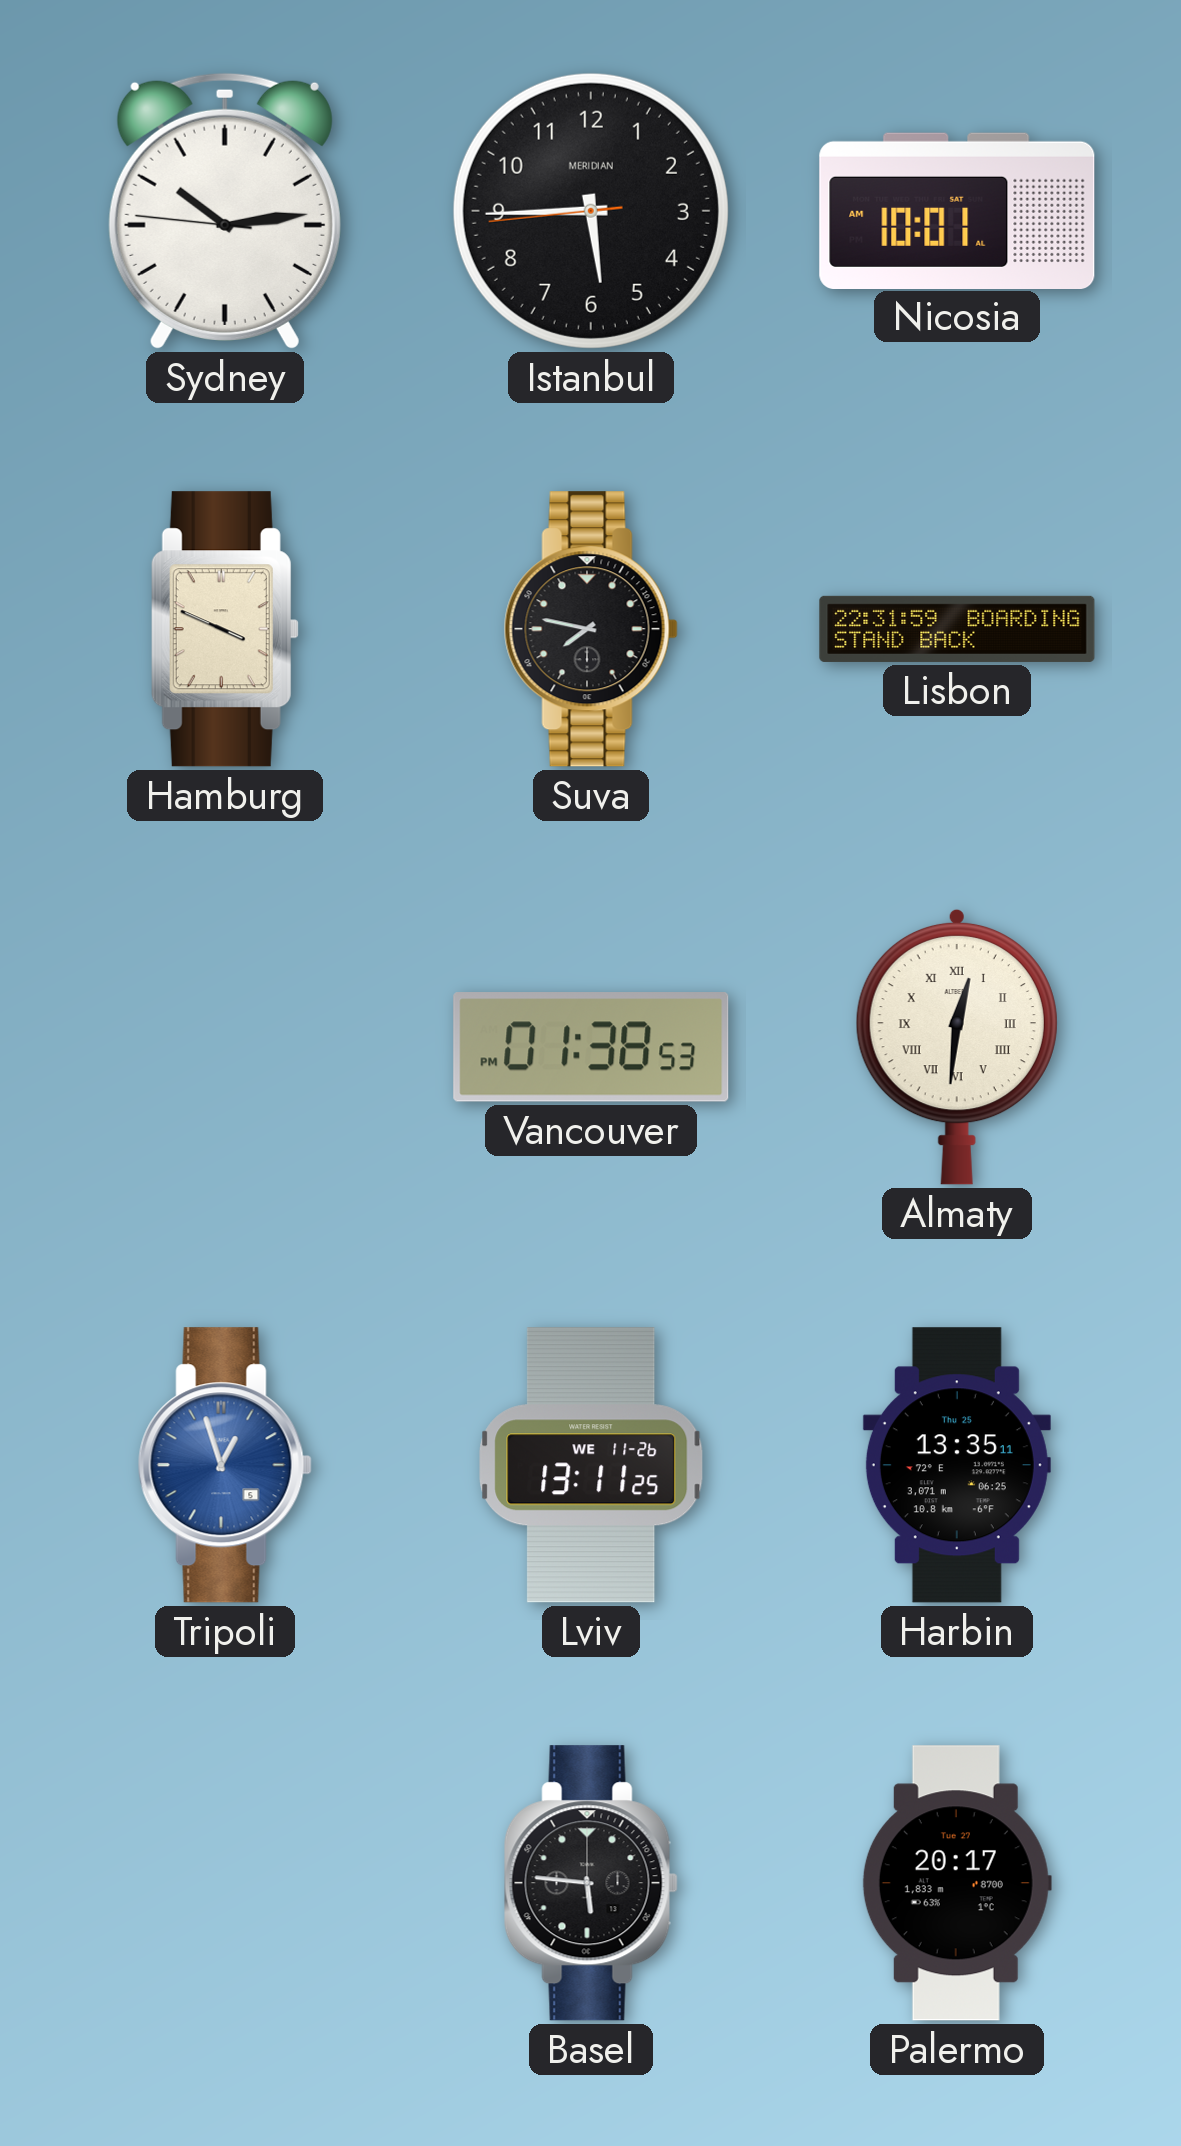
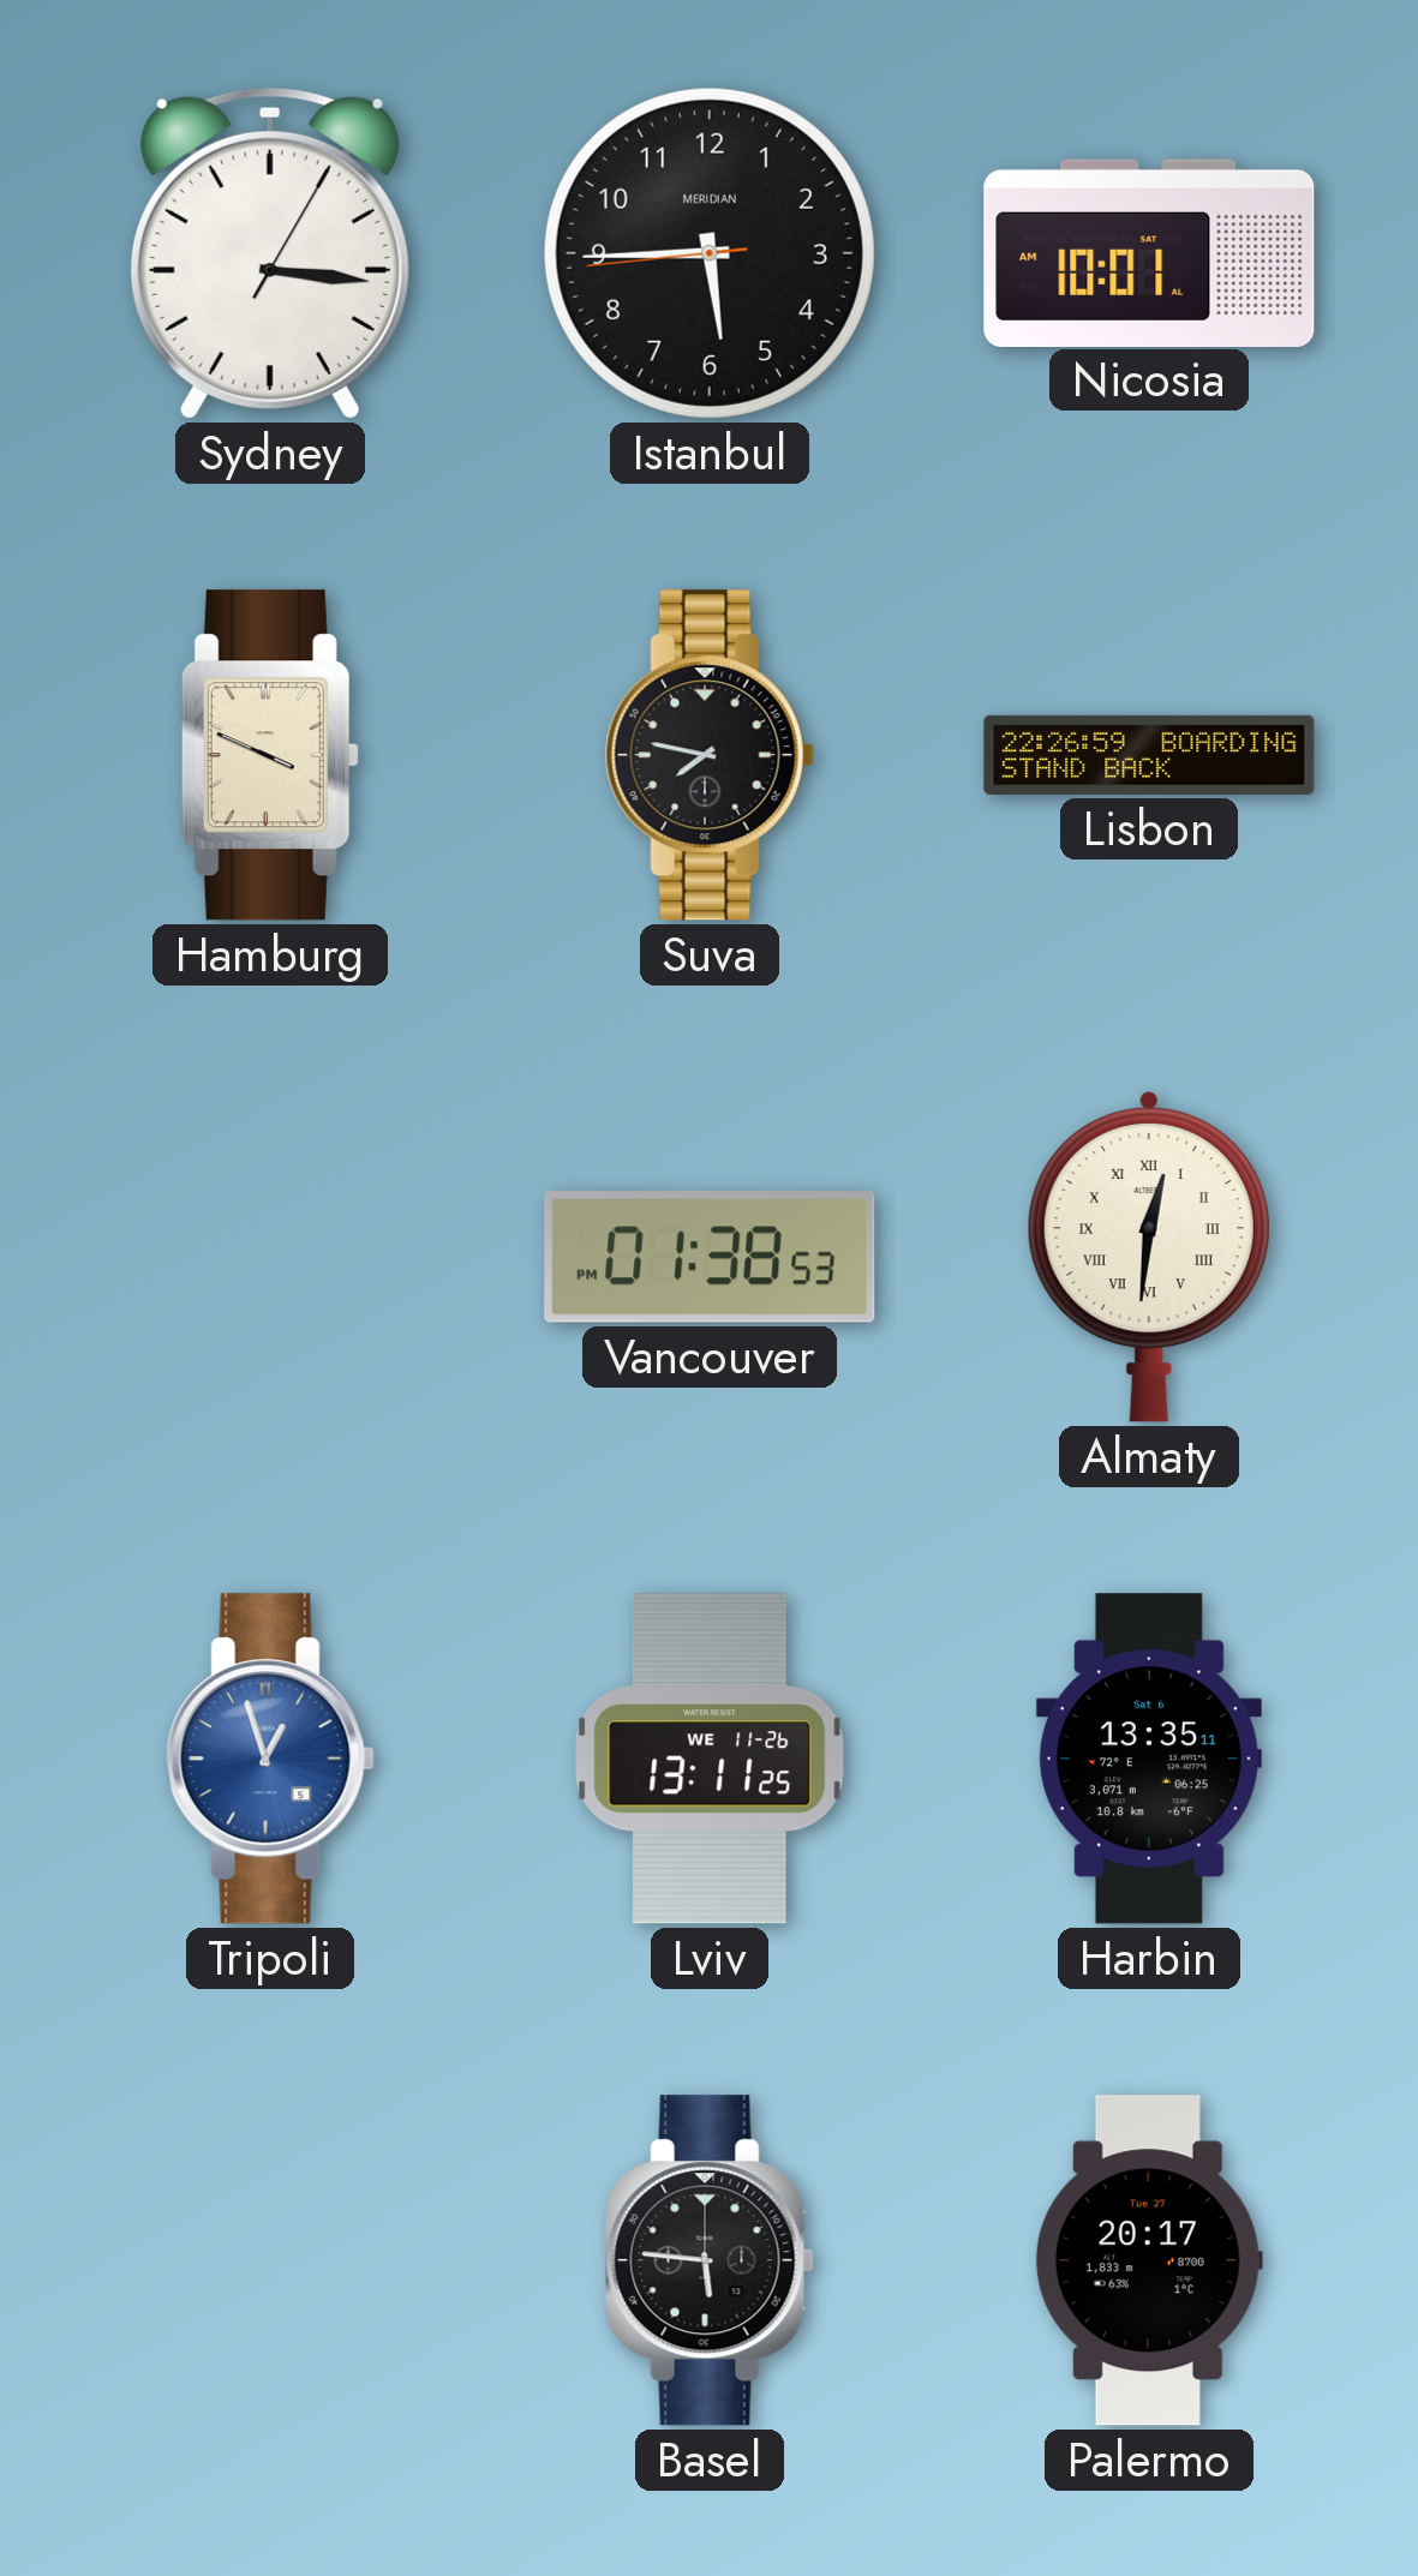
Sydney: 10:13 -> 3:16 (270, 253)
Lisbon: 22:31 -> 22:26 (1149, 755)
Harbin date: Thu 25 -> Sat 6 (1149, 1759)
